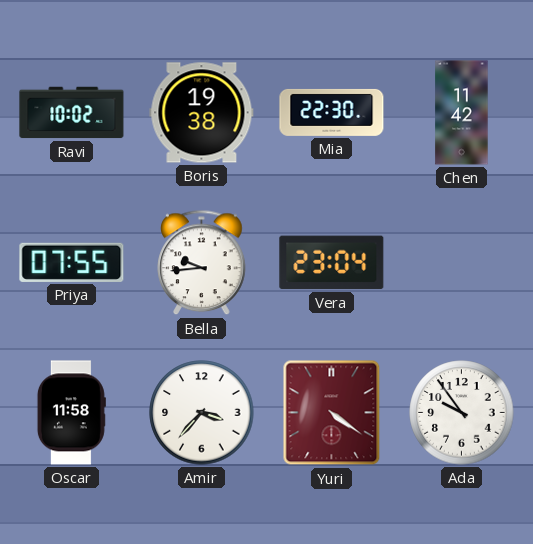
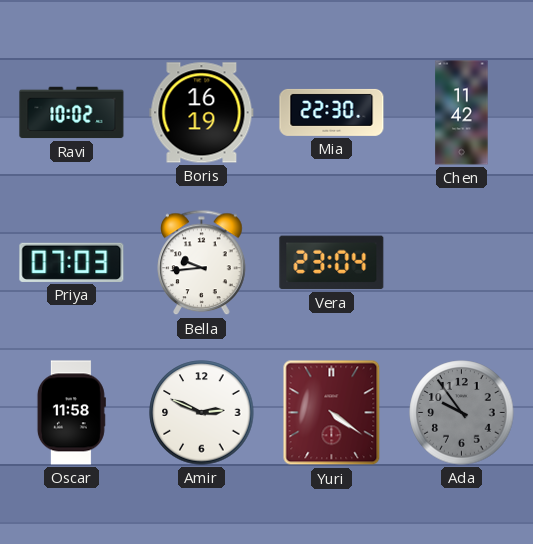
Boris: 19:38 -> 16:19 (202, 113)
Priya: 07:55 -> 07:03 (72, 262)
Amir: 3:37 -> 2:49 (202, 413)
Ada dial: white -> grey (462, 413)
